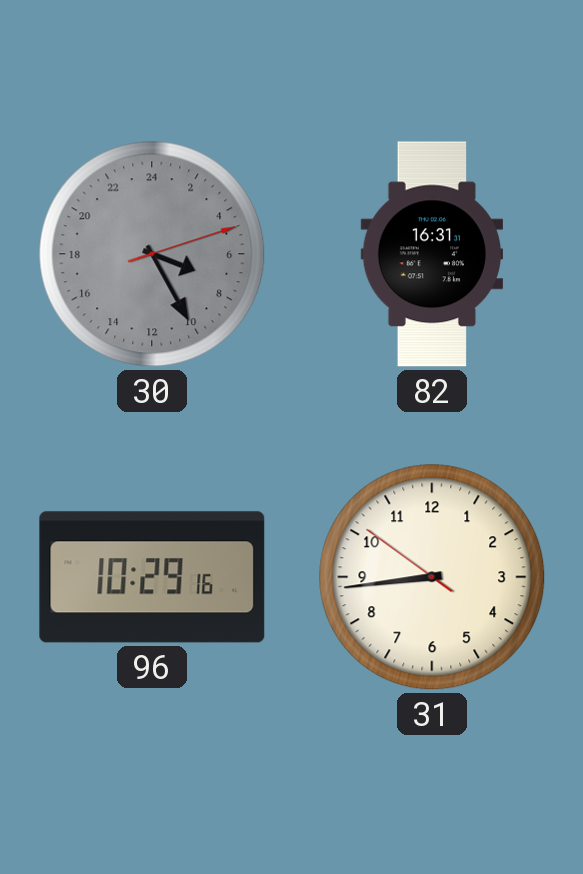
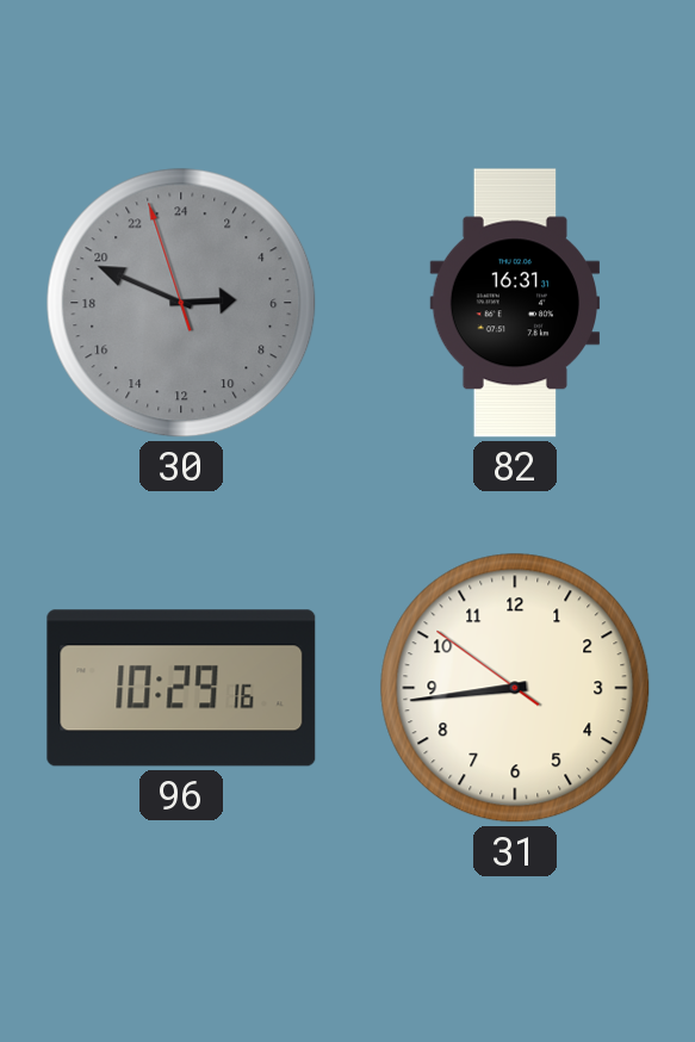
30: 7:25 -> 5:48 (181, 303)
